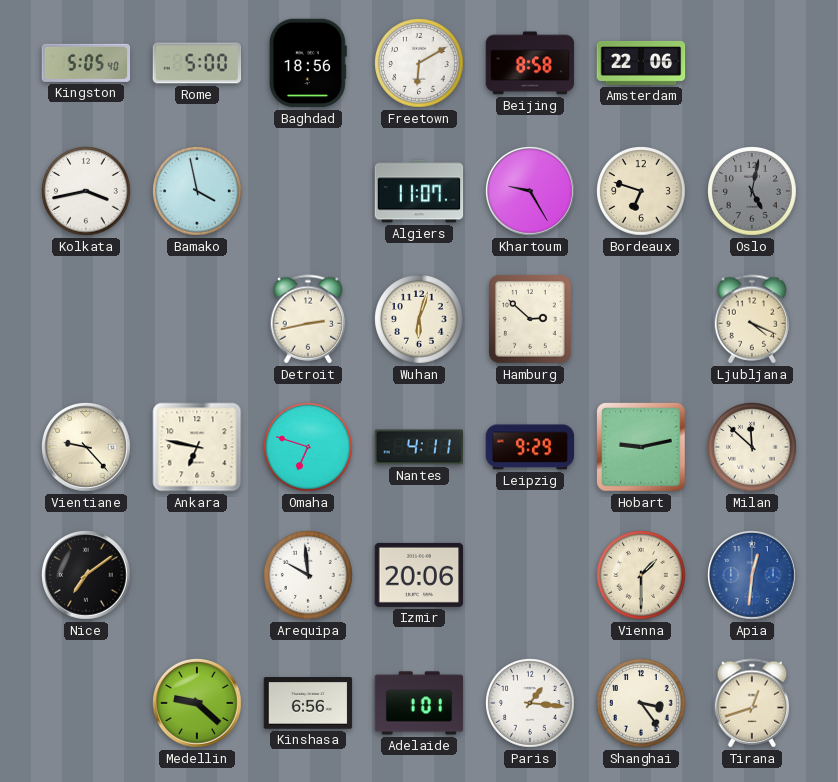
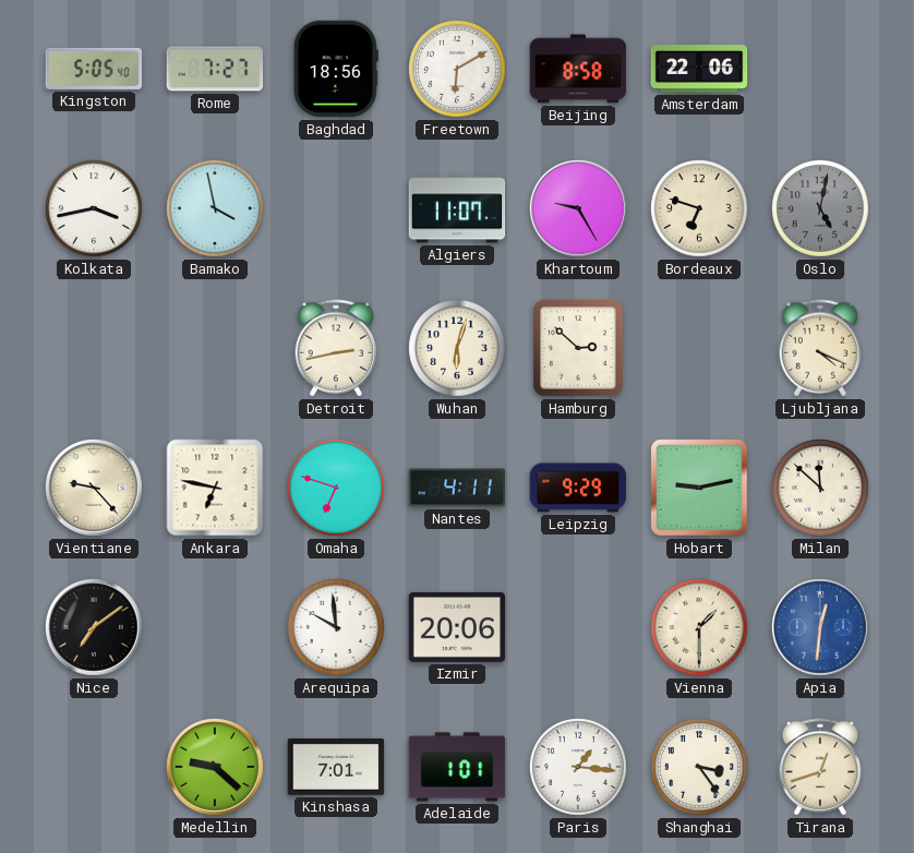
Rome: 5:00 -> 7:27 (215, 69)
Kinshasa: 6:56 -> 7:01 (336, 767)
